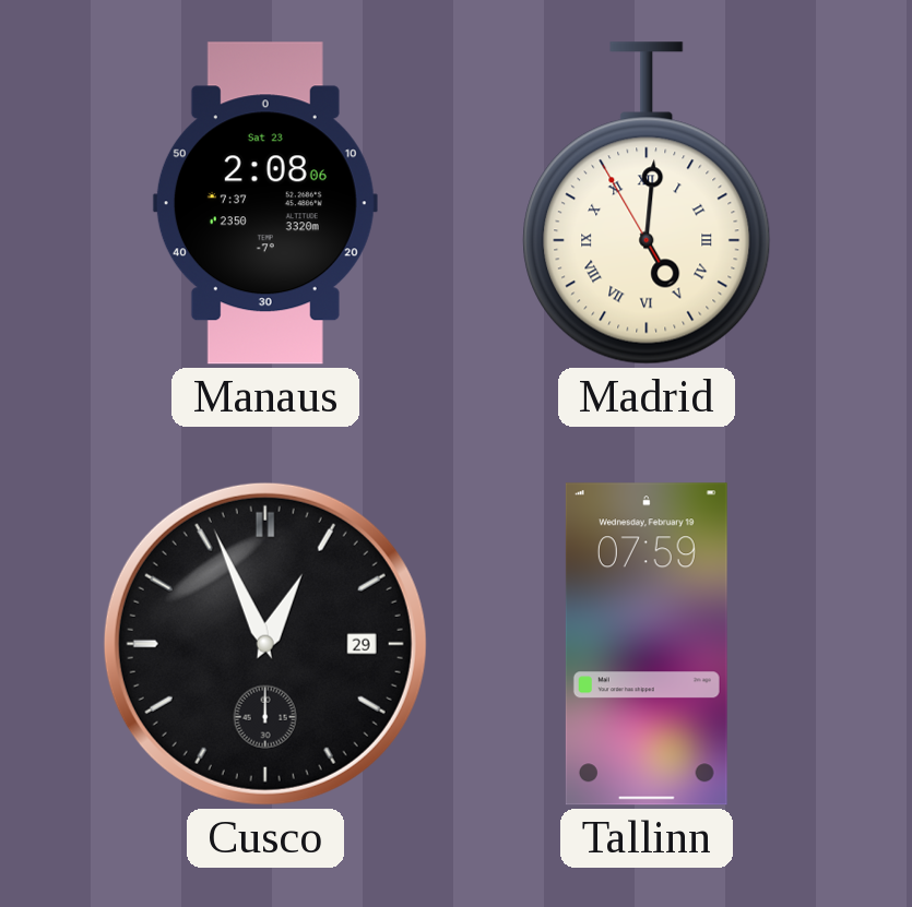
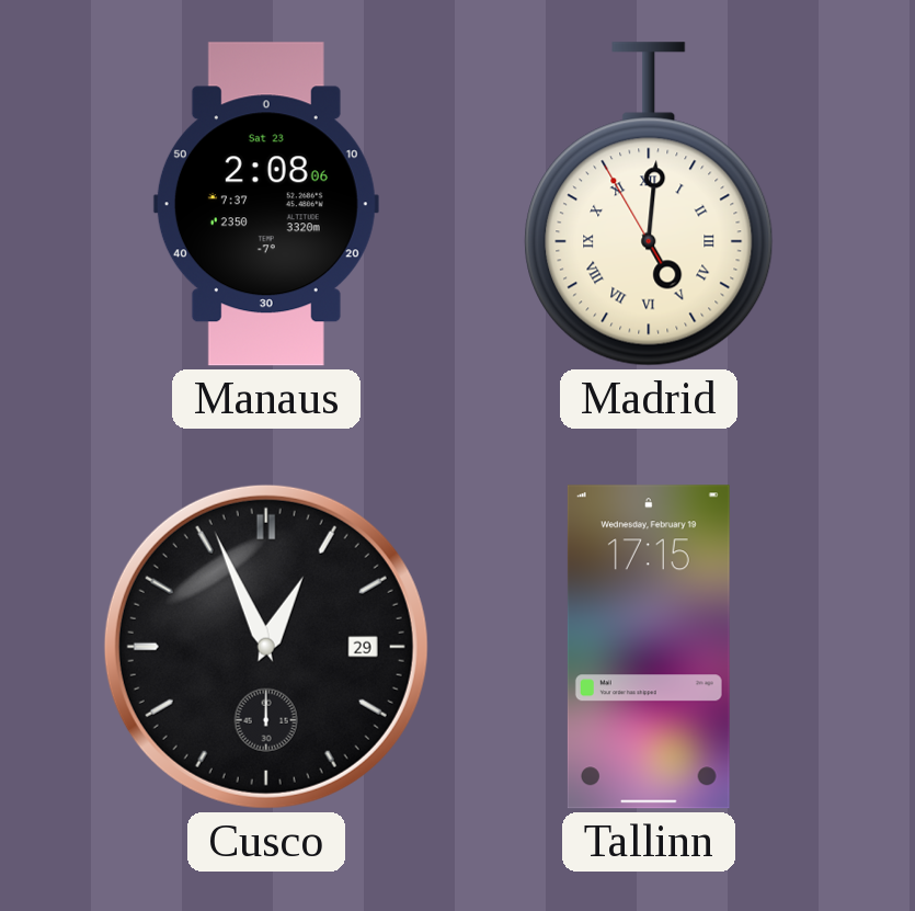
Tallinn: 07:59 -> 17:15 (649, 647)
